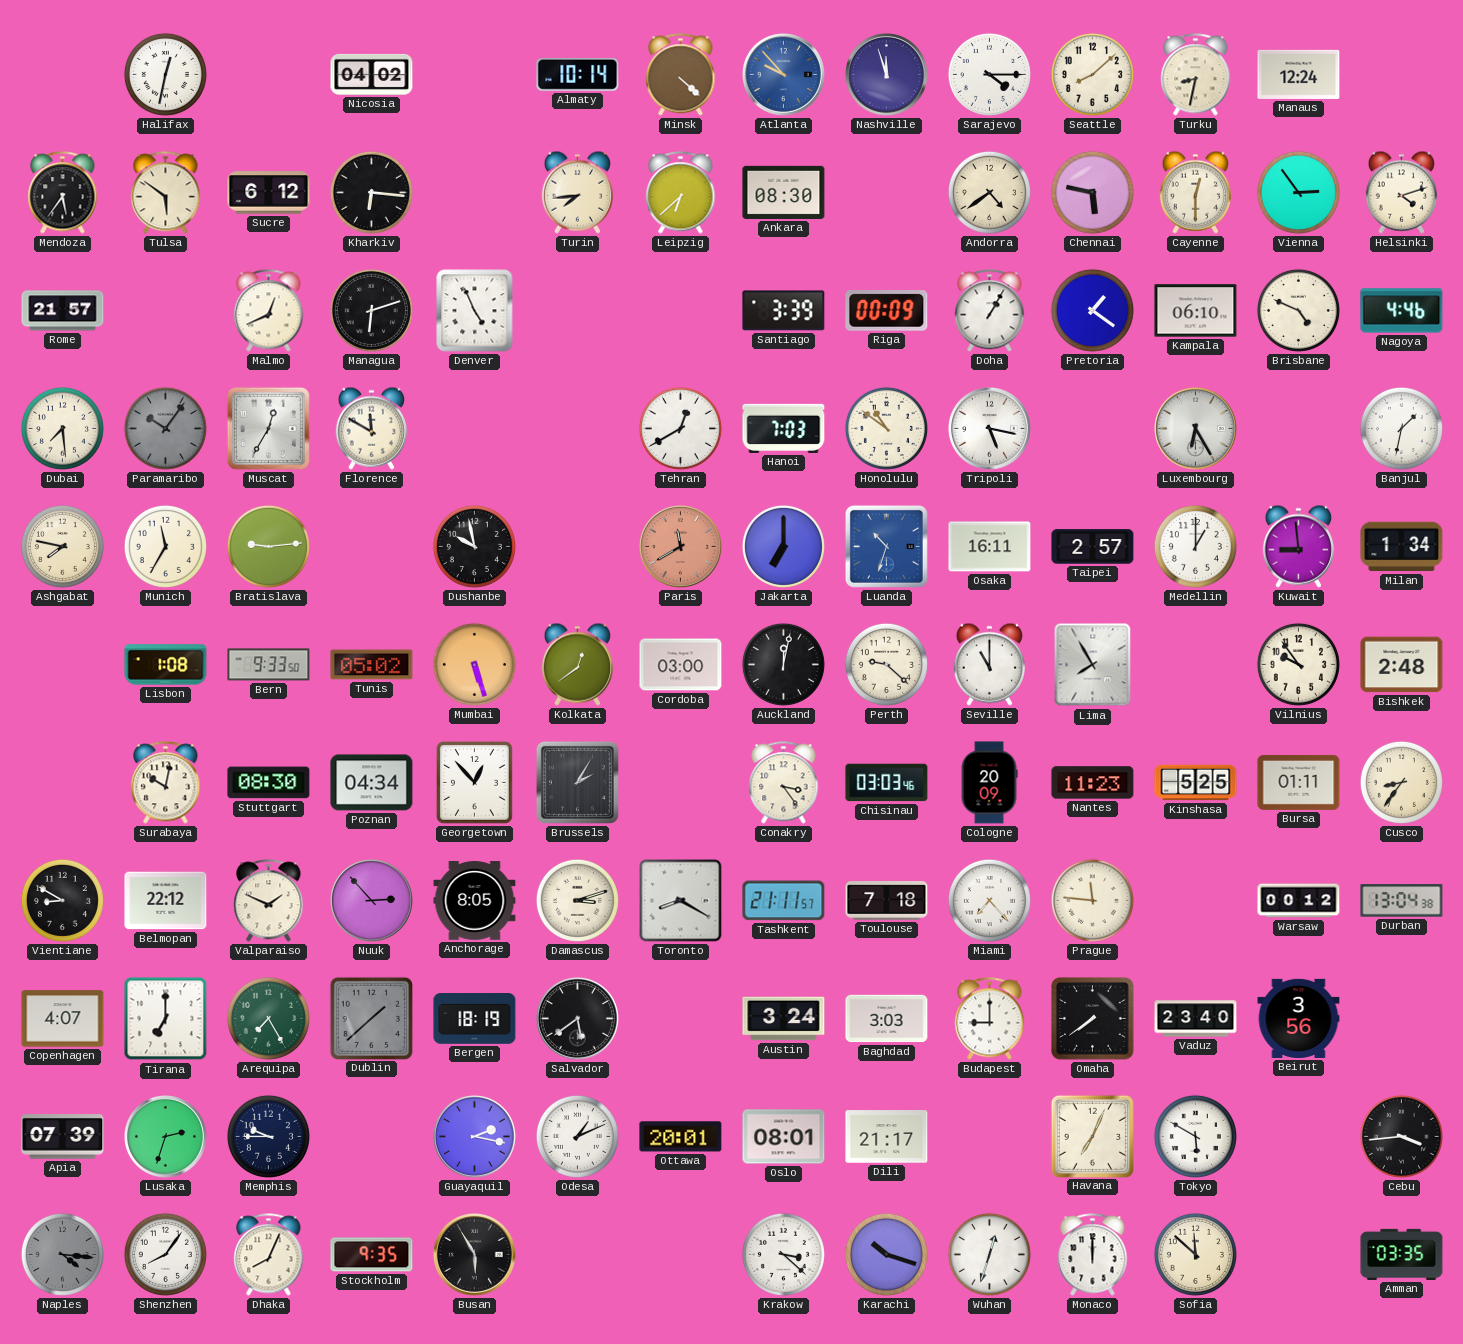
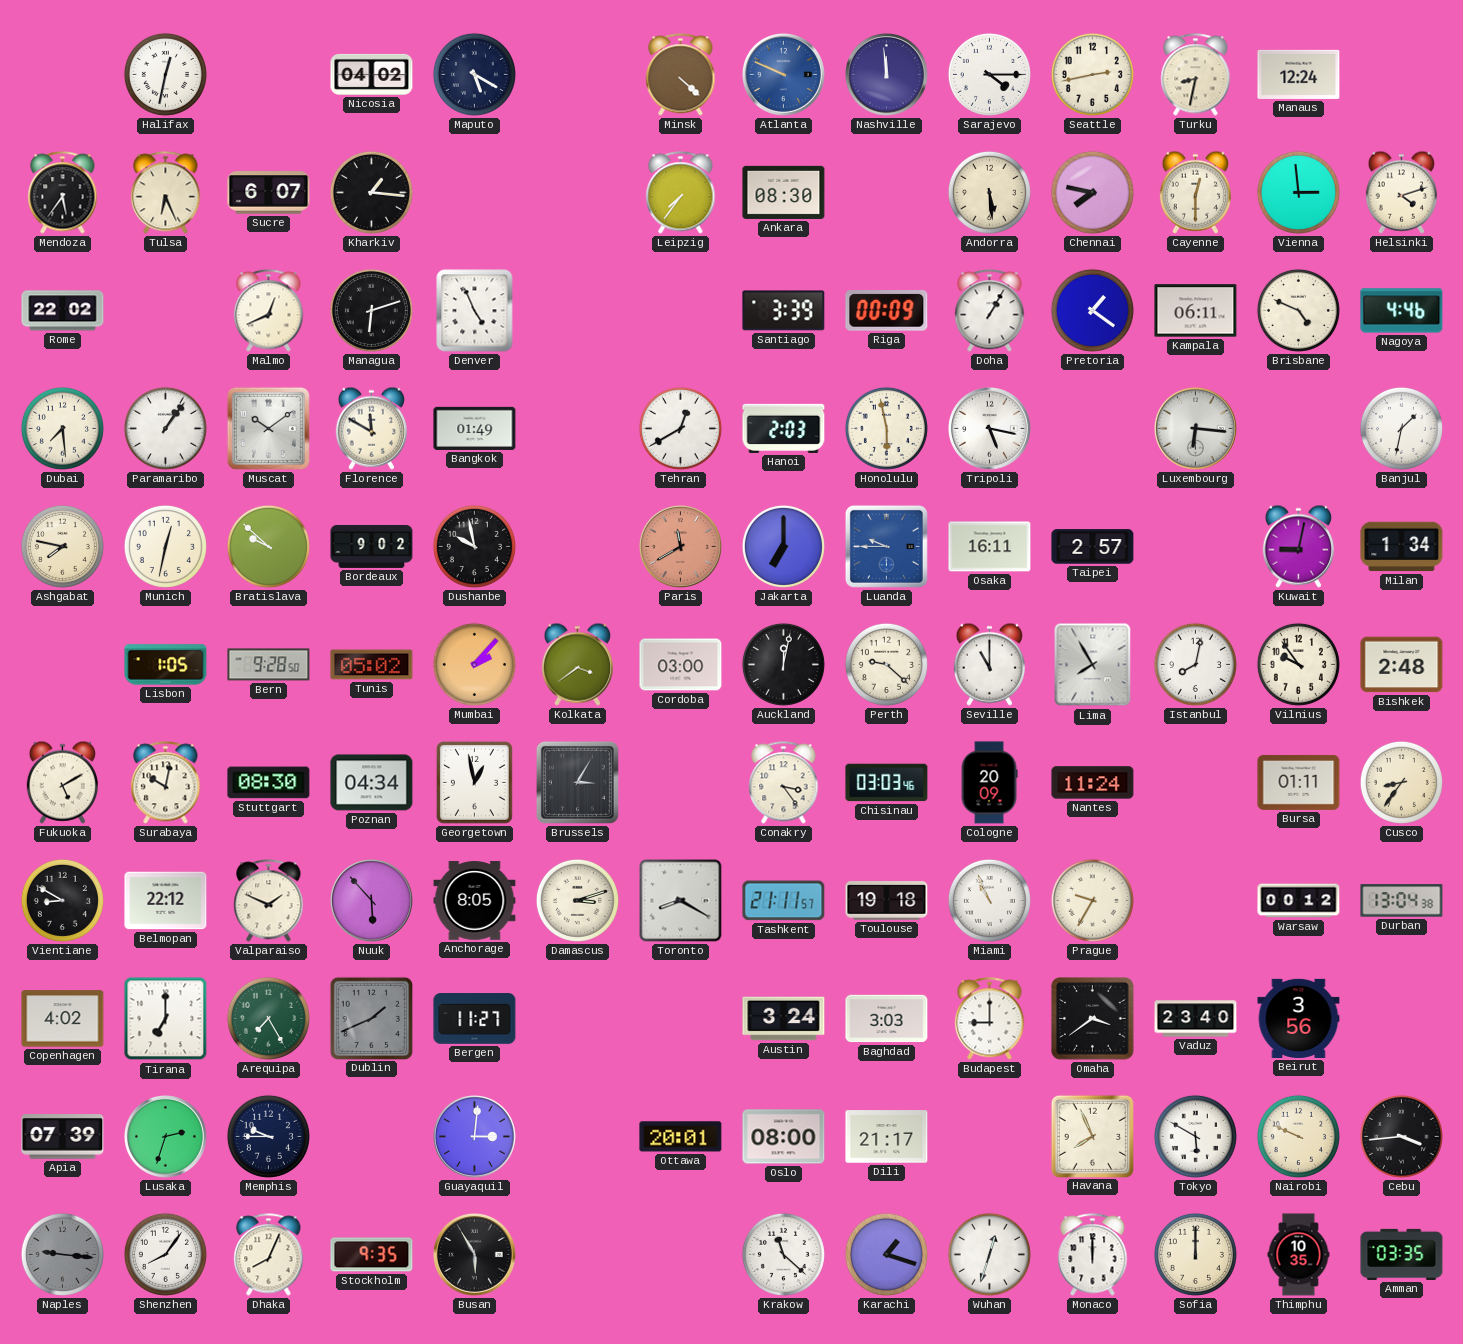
Maputo: none -> 5:20 (474, 74)
Almaty: 10:14 -> none (578, 74)
Atlanta: 9:53 -> 9:49 (783, 74)
Nashville: 11:57 -> 11:59 (886, 74)
Seattle: 8:08 -> 2:43 (1092, 74)
Tulsa: 5:51 -> 6:26 (166, 193)
Sucre: 6:12 -> 6:07 (269, 193)
Kharkiv: 6:16 -> 1:16 (371, 192)
Turin: 7:44 -> none (577, 192)
Leipzig: 6:38 -> 7:36 (681, 193)
Andorra: 4:39 -> 5:29 (989, 192)
Chennai: 5:47 -> 7:47 (1092, 192)
Vienna: 2:54 -> 2:59 (1298, 192)
Rome: 21:57 -> 22:02 (63, 311)
Kampala: 06:10 -> 06:11 (1196, 311)
Paramaribo: 10:06 -> 1:06 (165, 428)
Paramaribo dial: grey -> white (165, 428)
Muscat: 12:35 -> 10:09 (268, 428)
Bangkok: none -> 01:49 (475, 428)
Hanoi: 7:03 -> 2:03 (784, 428)
Honolulu: 10:51 -> 5:58 (886, 428)
Luxembourg: 6:25 -> 6:16 (1195, 428)
Munich: 11:35 -> 12:32 (165, 546)
Bratislava: 9:14 -> 9:52 (268, 546)
Bordeaux: none -> 9:02 (372, 546)
Luanda: 10:33 -> 9:45 (886, 546)
Medellin: 1:00 -> none (1195, 546)
Kuwait: 8:59 -> 9:02 (1298, 546)
Lisbon: 1:08 -> 1:05 (166, 665)
Bern: 9:33 -> 9:28 (269, 665)
Mumbai: 5:27 -> 2:07 (474, 664)
Kolkata: 12:39 -> 3:39 (577, 664)
Istanbul: none -> 8:02 (1195, 664)
Fukuoka: none -> 5:10 (62, 782)
Georgetown: 12:53 -> 12:58 (474, 782)
Brussels: 2:05 -> 3:05 (577, 782)
Nantes: 11:23 -> 11:24 (1093, 783)
Kinshasa: 5:25 -> none (1196, 783)
Nuuk: 2:53 -> 5:53 (371, 900)
Toulouse: 7:18 -> 19:18 (887, 901)
Miami: 7:23 -> 10:56 (989, 900)
Prague: 11:46 -> 9:35 (1092, 900)
Copenhagen: 4:07 -> 4:02 (63, 1019)
Dublin: 1:38 -> 1:41 (371, 1018)
Bergen: 18:19 -> 11:27 (475, 1019)
Salvador: 5:39 -> none (577, 1018)
Omaha: 7:39 -> 3:39 (1093, 1019)
Guayaquil: 2:17 -> 3:01 (474, 1136)
Odesa: 1:11 -> none (577, 1136)
Oslo: 08:01 -> 08:00 (784, 1137)
Havana: 7:04 -> 7:56 (1092, 1136)
Nairobi: none -> 9:49 (1298, 1136)
Naples: 4:16 -> 9:16 (62, 1254)
Krakow: 3:22 -> 11:22 (783, 1254)
Karachi: 10:18 -> 1:18 (886, 1254)
Sofia: 11:52 -> 12:00 (1195, 1254)
Thimphu: none -> 10:35 (1299, 1255)
